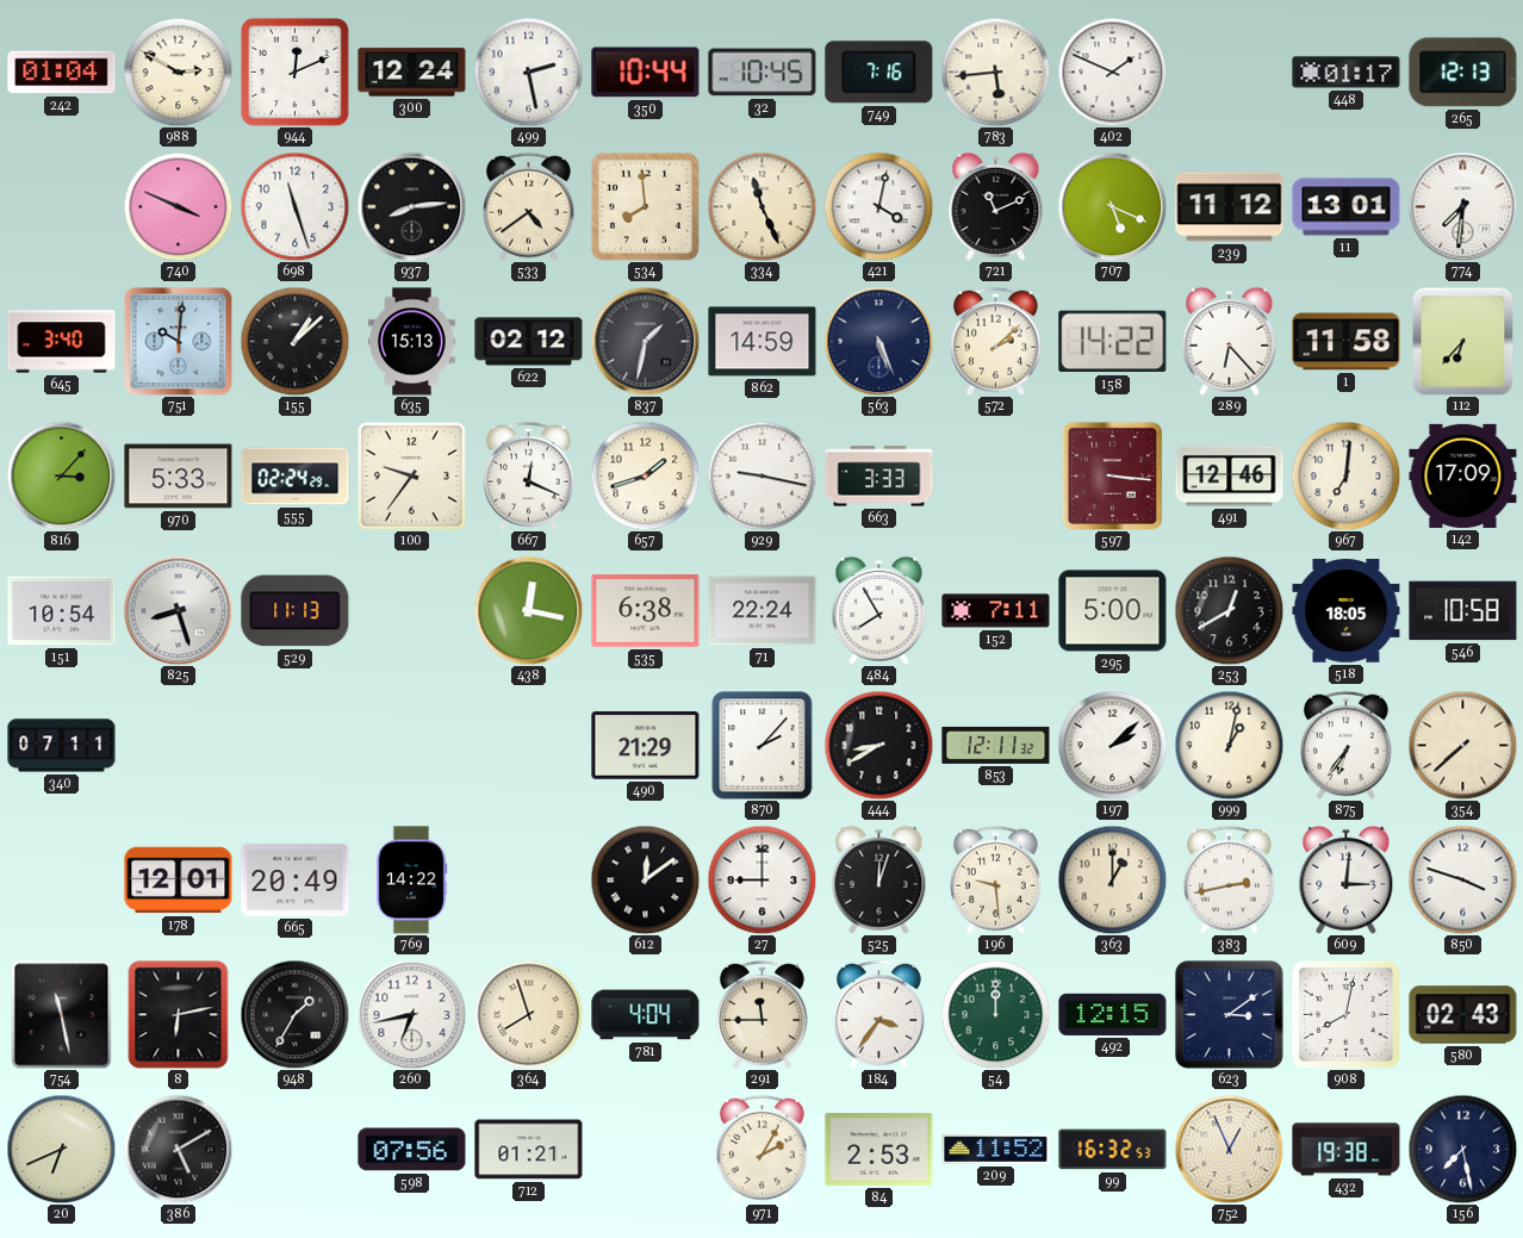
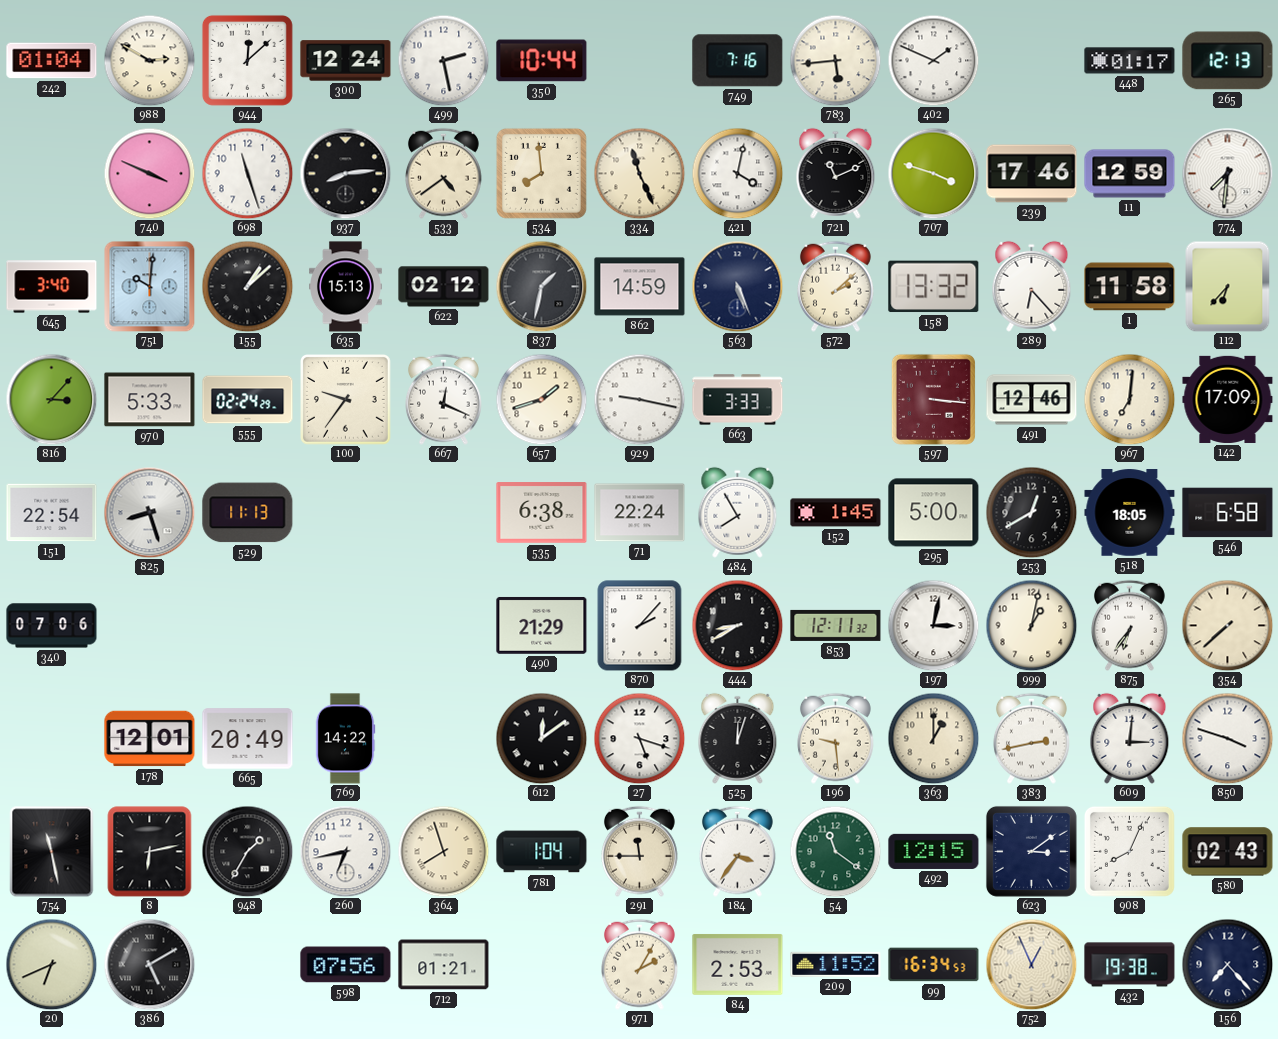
944: 12:11 -> 12:08 (247, 60)
32: 10:45 -> none (763, 73)
707: 5:19 -> 3:48 (933, 173)
239: 11:12 -> 17:46 (1032, 174)
11: 13:01 -> 12:59 (1130, 174)
158: 14:22 -> 13:32 (934, 287)
151: 10:54 -> 22:54 (52, 513)
438: 12:17 -> none (528, 610)
152: 7:11 -> 1:45 (836, 513)
546: 10:58 -> 6:58 (1228, 513)
340: 07:11 -> 07:06 (52, 626)
197: 2:08 -> 3:02 (933, 625)
27: 9:00 -> 5:18 (639, 738)
781: 4:04 -> 1:04 (542, 852)
54: 12:00 -> 11:21 (835, 851)
908: 8:02 -> 8:04 (1129, 851)
99: 16:32 -> 16:34 (934, 965)
156: 7:28 -> 7:23 (1227, 964)
